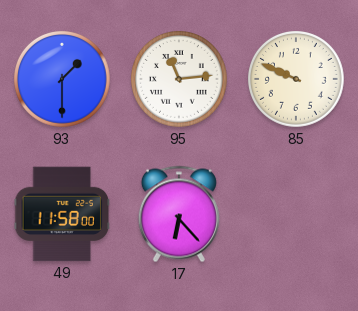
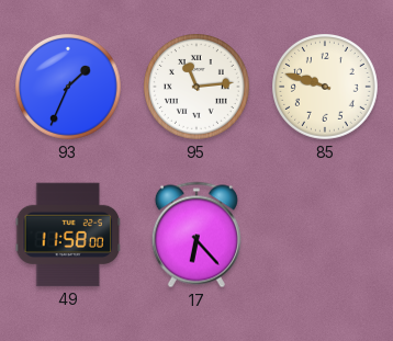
93: 1:30 -> 1:34 (69, 88)
85: 9:49 -> 9:48 (326, 88)
